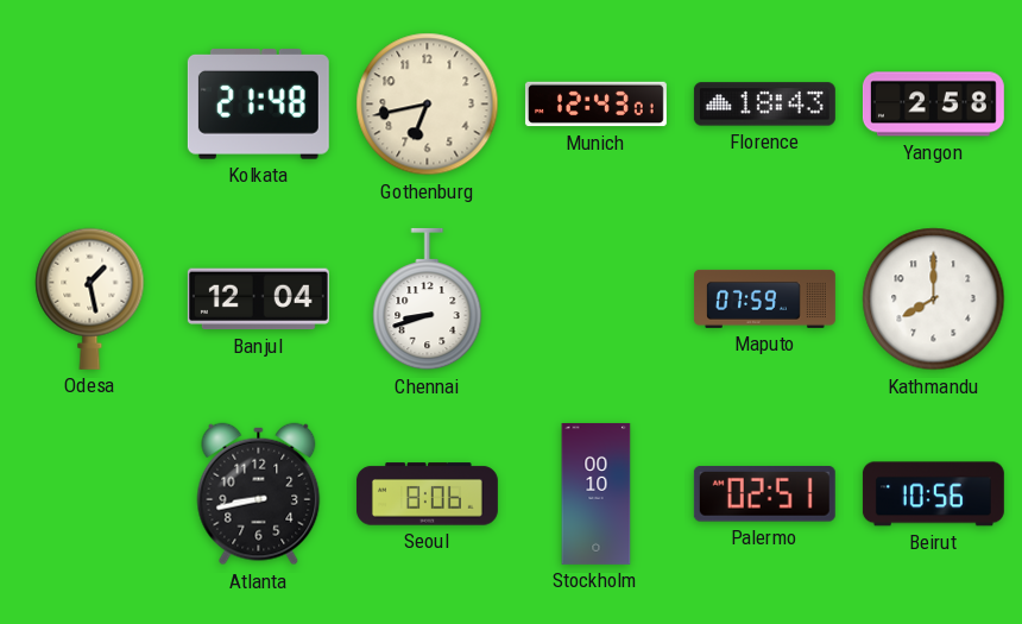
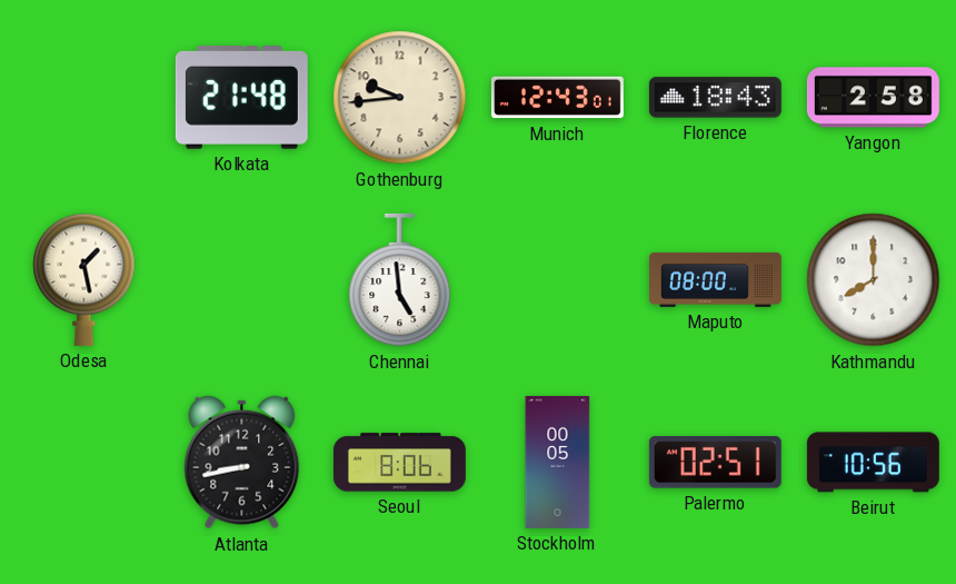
Gothenburg: 6:43 -> 9:44 (400, 98)
Banjul: 12:04 -> none (258, 300)
Chennai: 8:42 -> 4:59 (400, 280)
Maputo: 07:59 -> 08:00 (715, 279)
Stockholm: 00:10 -> 00:05 (558, 462)
